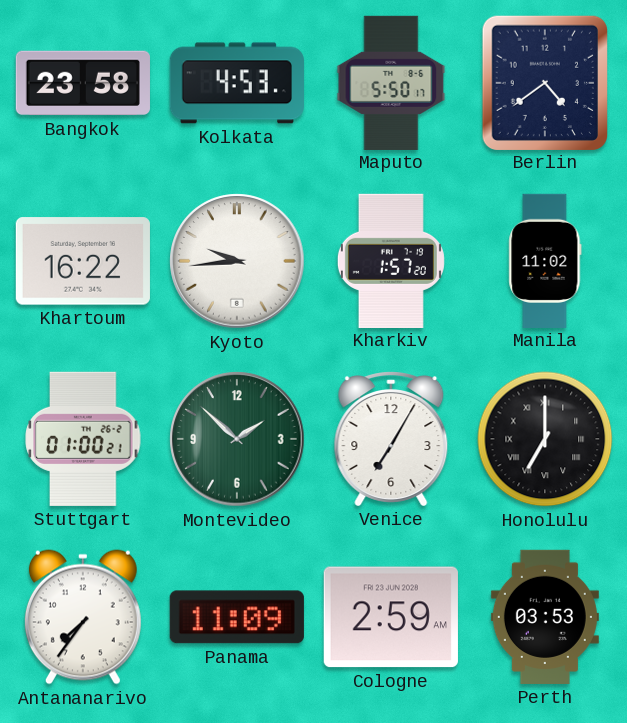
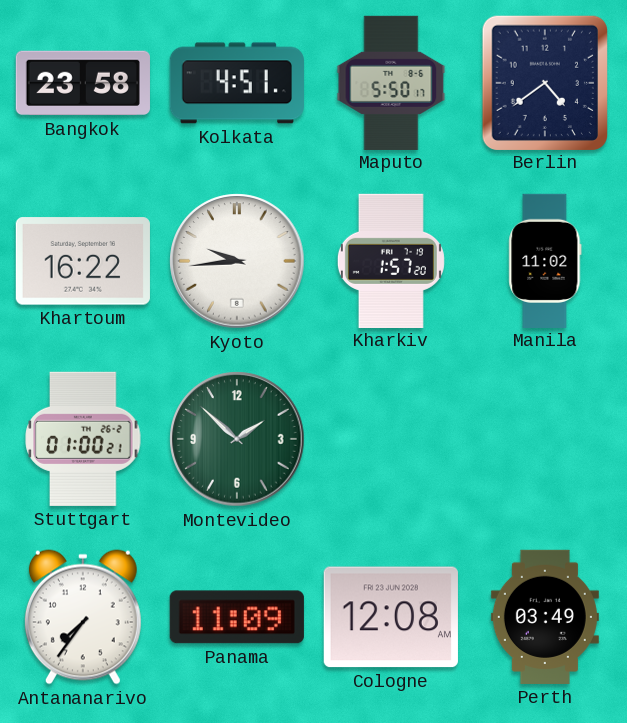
Kolkata: 4:53 -> 4:51 (237, 83)
Venice: 7:05 -> none (391, 439)
Honolulu: 7:00 -> none (545, 439)
Cologne: 2:59 -> 12:08 (391, 617)
Perth: 03:53 -> 03:49 (545, 617)
